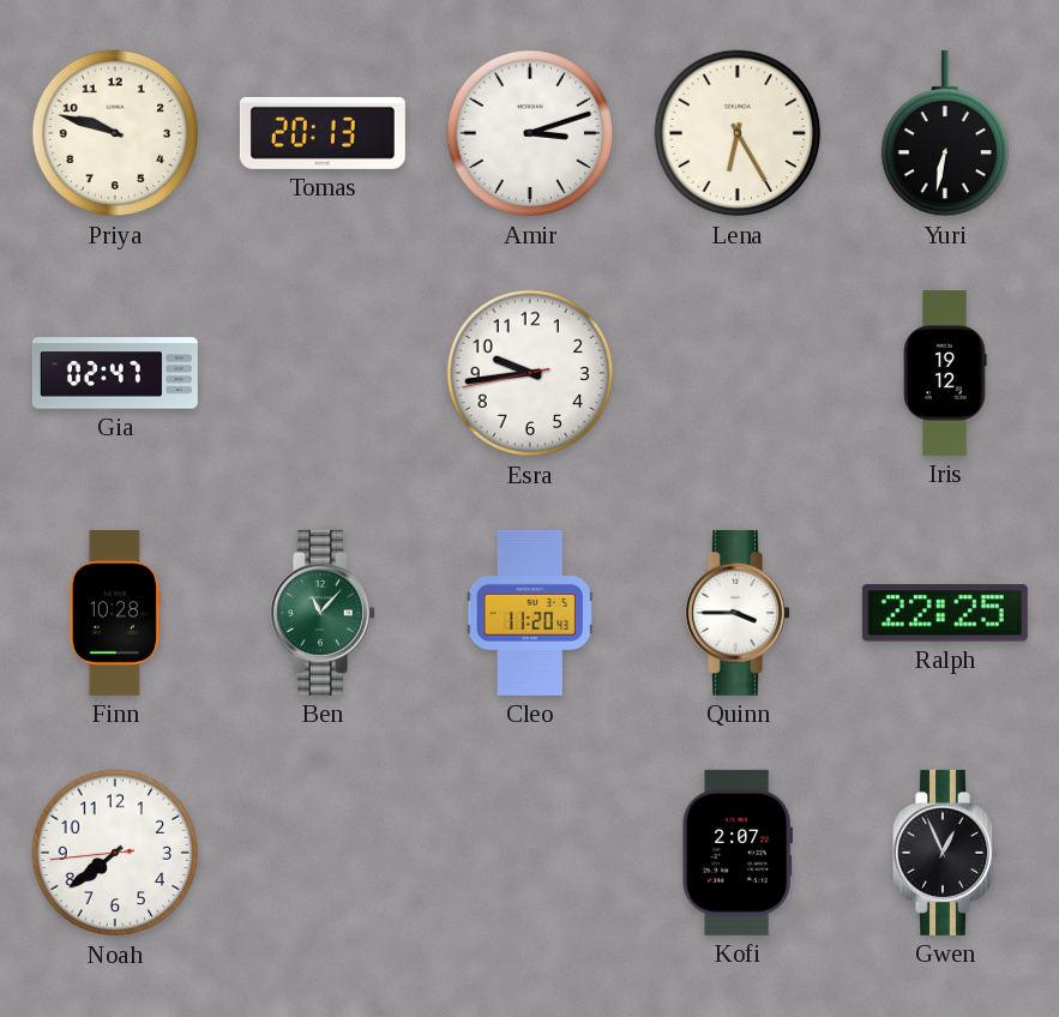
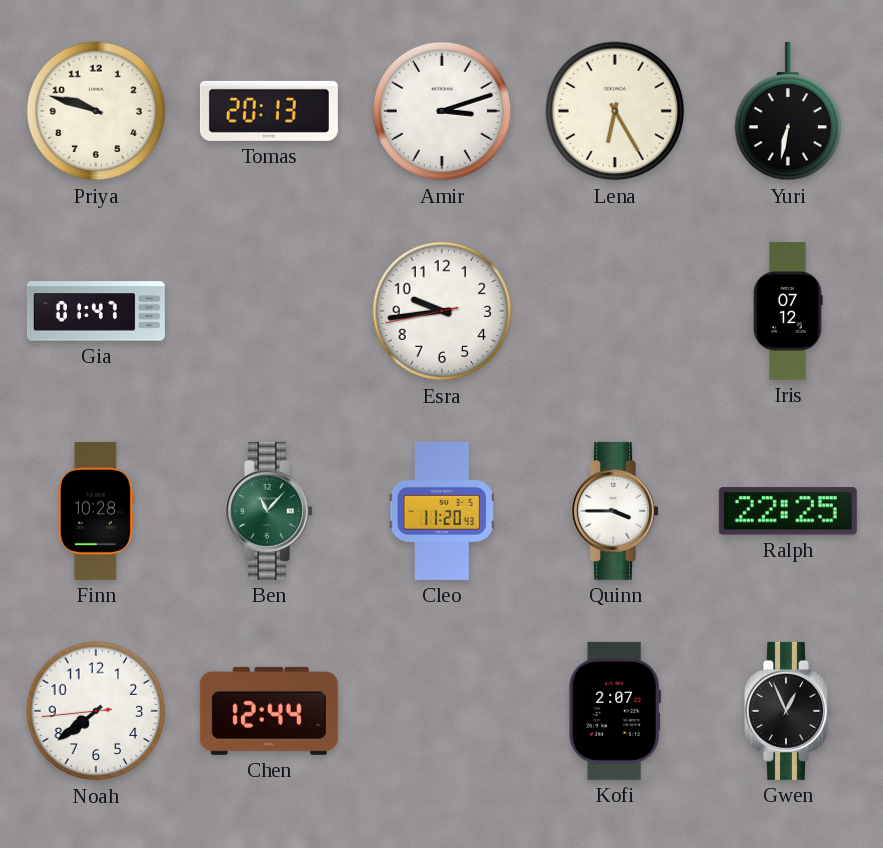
Gia: 02:47 -> 01:47 (96, 311)
Iris: 19:12 -> 07:12 (788, 311)
Chen: none -> 12:44 (269, 711)
